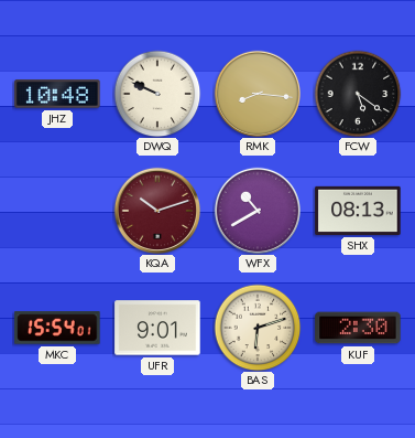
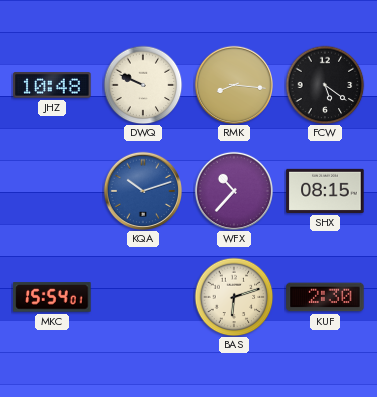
KQA dial: burgundy -> blue (142, 190)
WFX: 10:40 -> 10:37 (233, 190)
SHX: 08:13 -> 08:15 (325, 191)
UFR: 9:01 -> none (157, 328)
